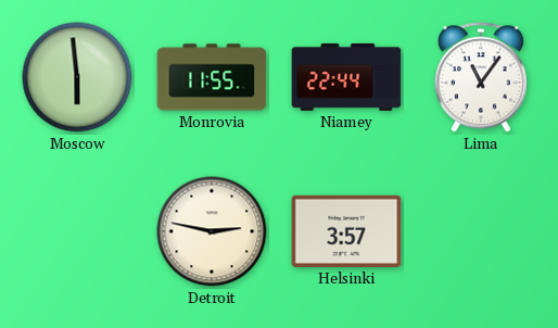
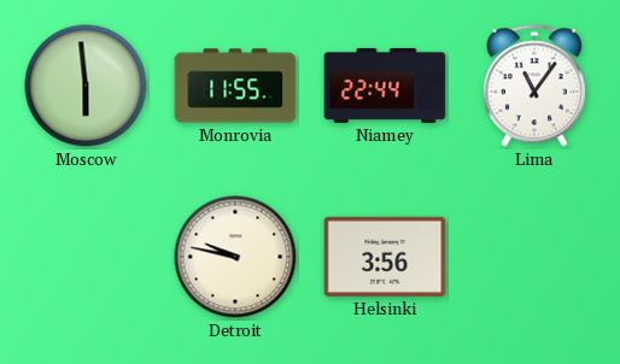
Detroit: 2:47 -> 9:47 (235, 257)
Helsinki: 3:57 -> 3:56 (385, 257)
